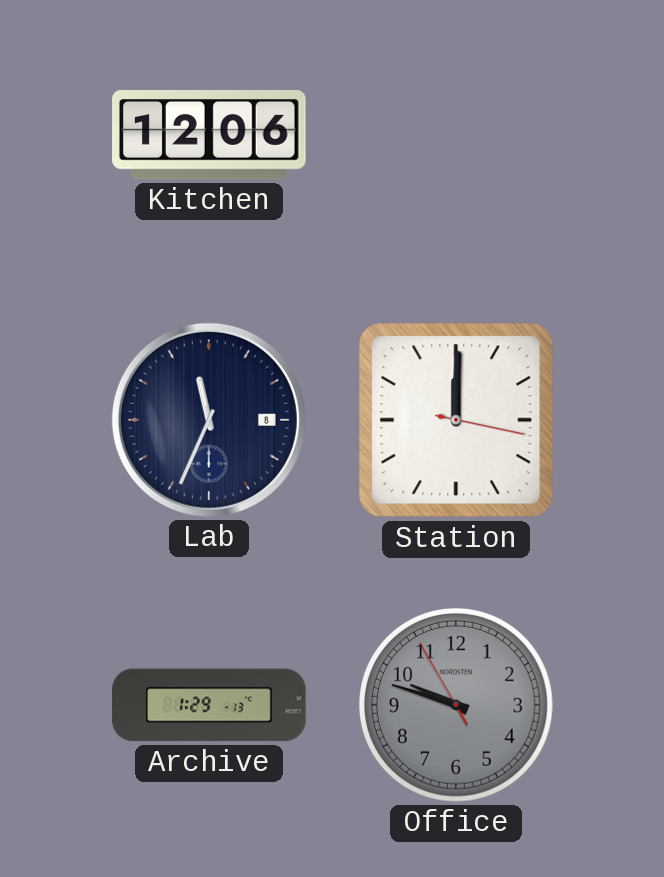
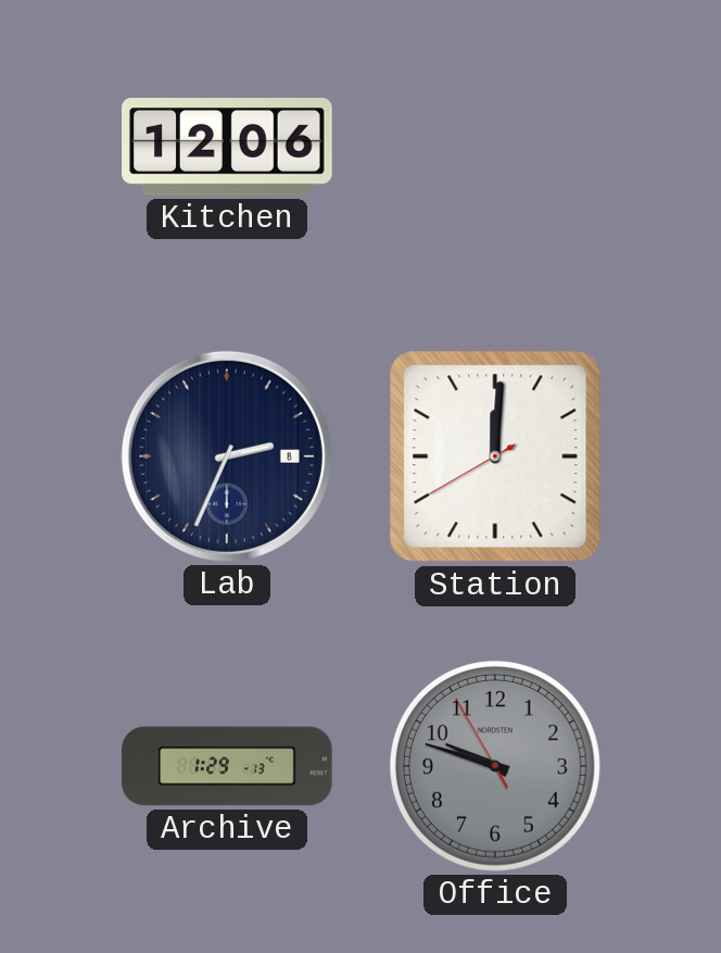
Lab: 11:34 -> 2:34 (227, 456)
Station: 12:00:17 -> 12:00:40 (495, 456)
